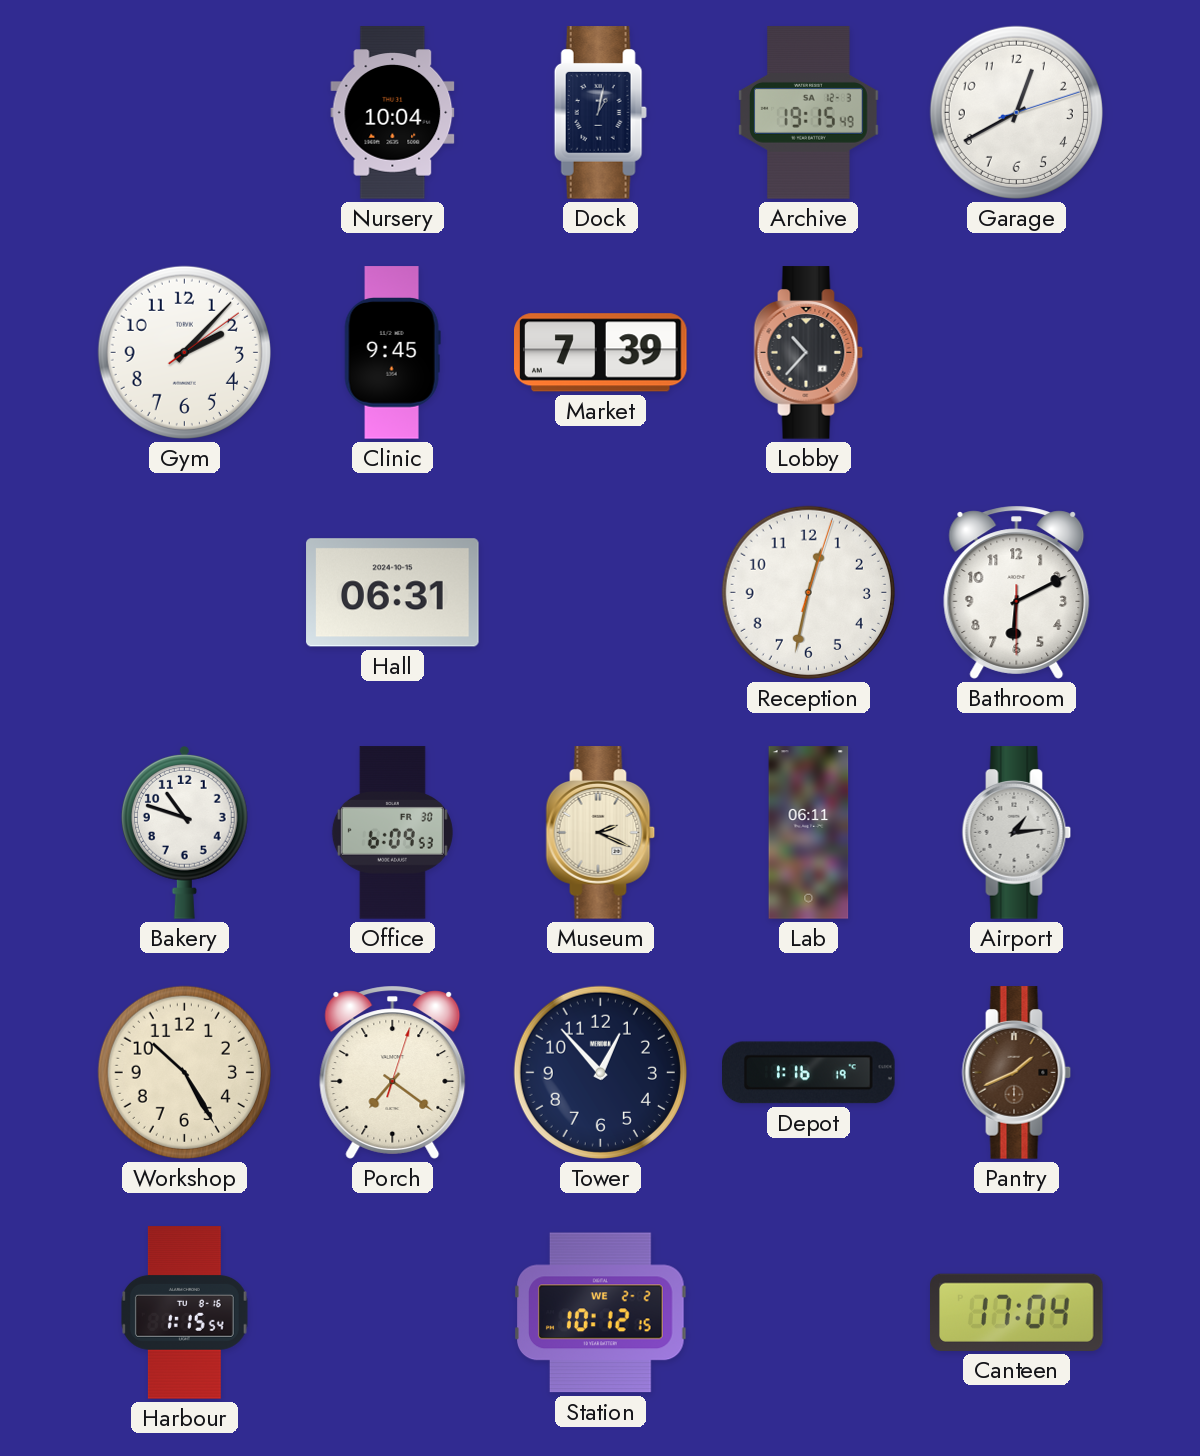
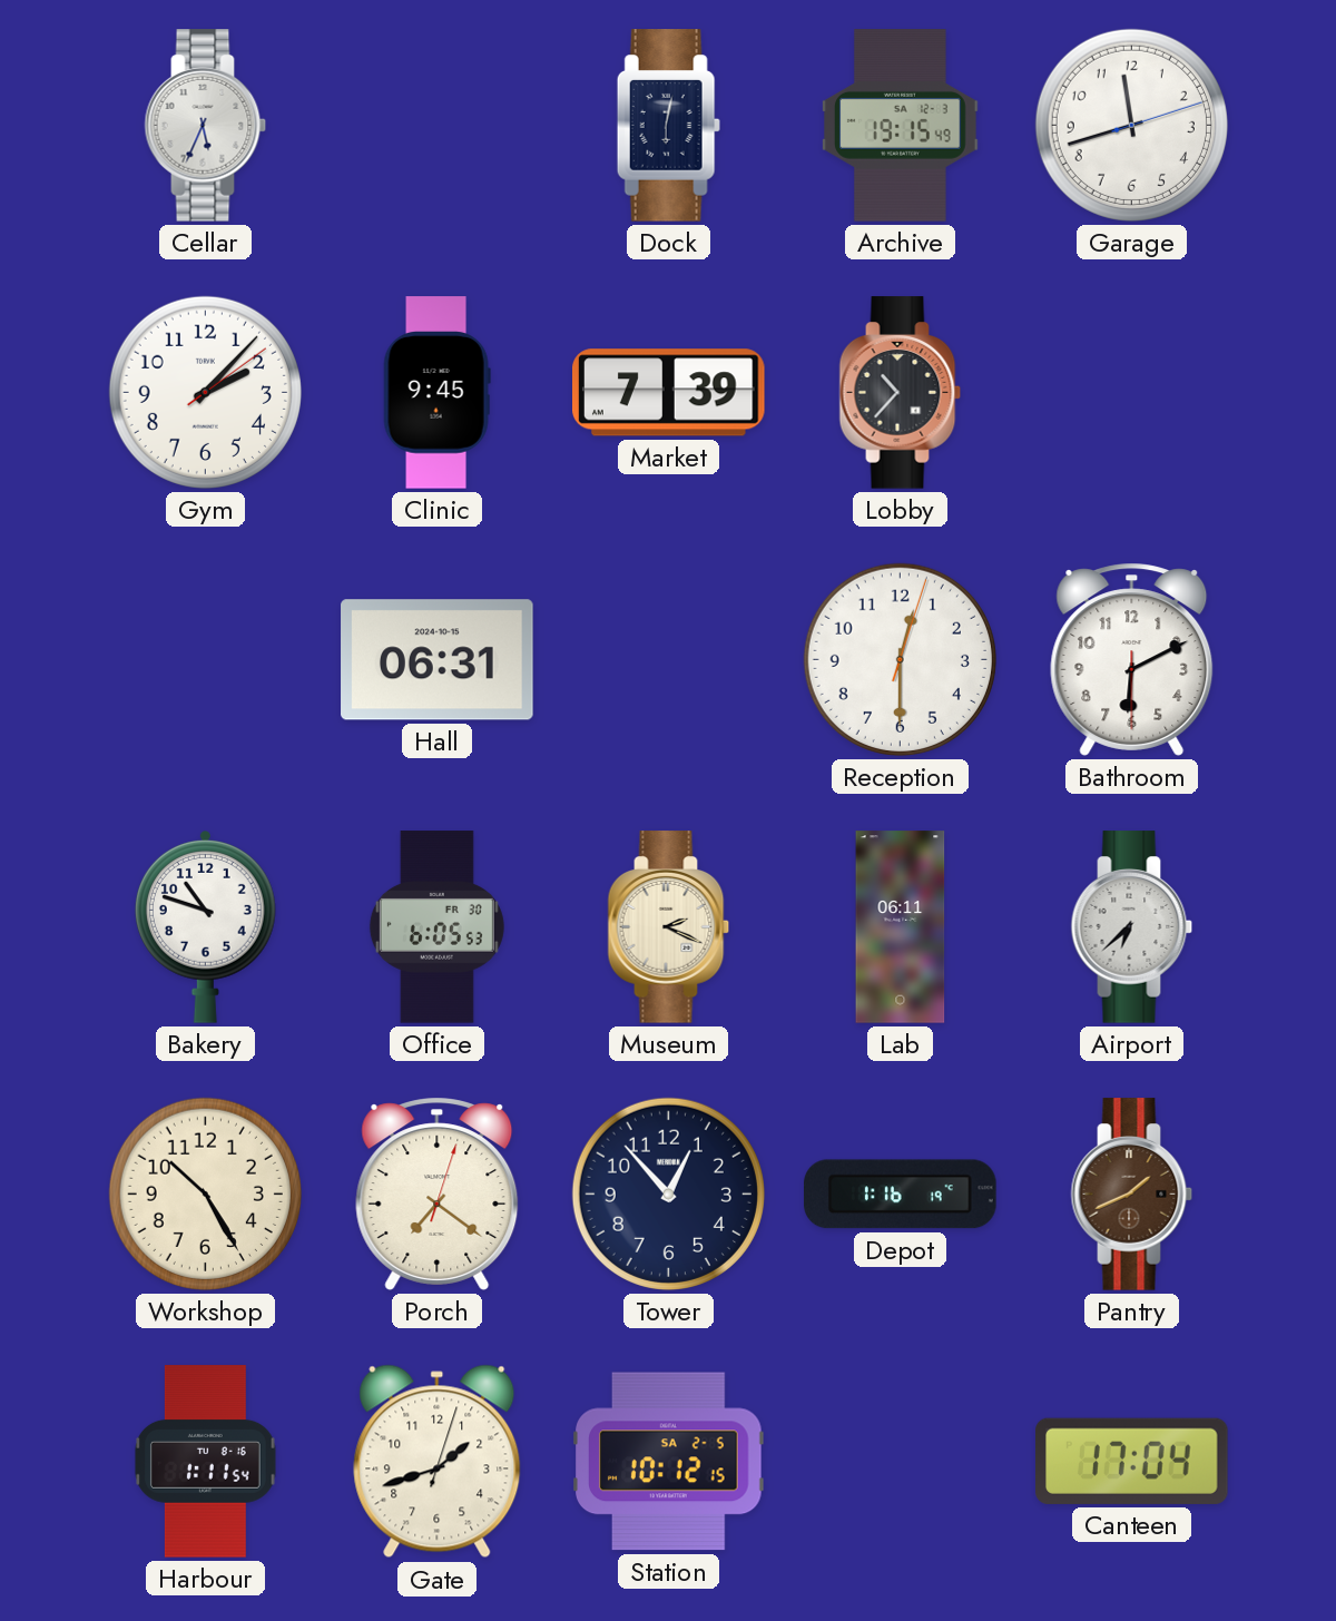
Cellar: none -> 5:34 (206, 126)
Nursery: 10:04 -> none (393, 113)
Dock: 1:02 -> 6:02 (668, 126)
Garage: 12:40 -> 11:42 (1131, 125)
Reception: 12:32 -> 12:30 (900, 659)
Office: 6:09 -> 6:05 (436, 927)
Airport: 1:14 -> 6:38 (1132, 927)
Harbour: 1:15 -> 1:11 (205, 1462)
Gate: none -> 1:42 (438, 1462)
Station date: WE 2-2 -> SA 2-5 (669, 1462)
